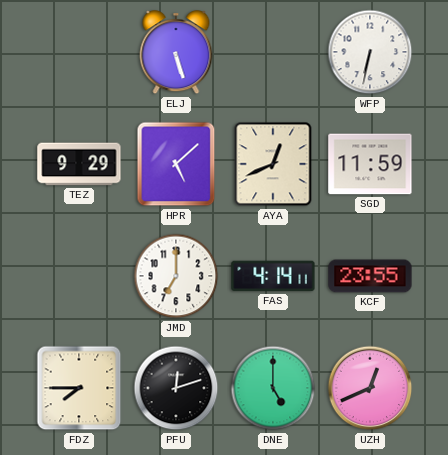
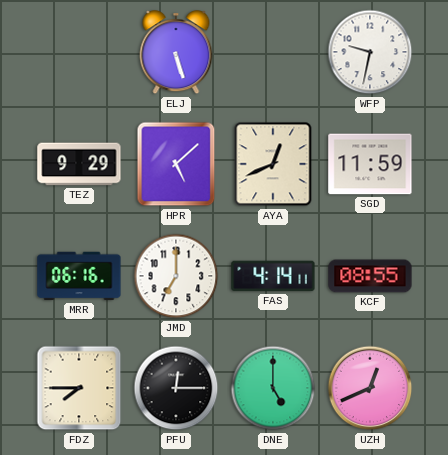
WFP: 6:32 -> 9:32 (370, 52)
MRR: none -> 06:16 (79, 276)
KCF: 23:55 -> 08:55 (370, 276)
PFU: 12:12 -> 12:15 (176, 388)
